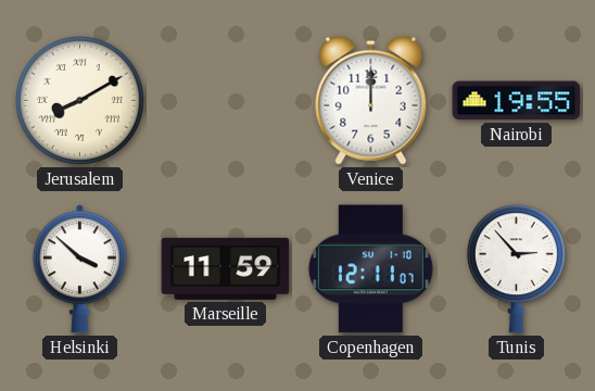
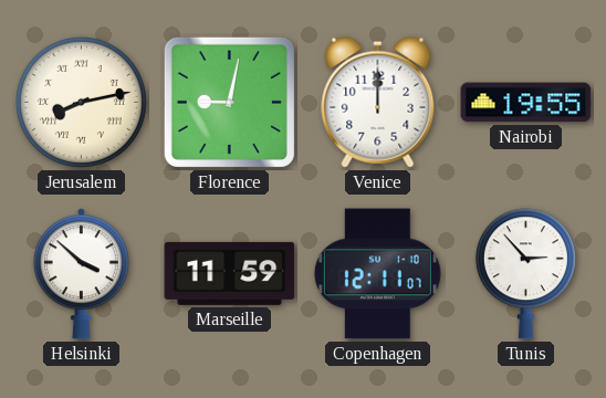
Jerusalem: 8:10 -> 8:13 (81, 102)
Florence: none -> 9:02 (229, 102)
